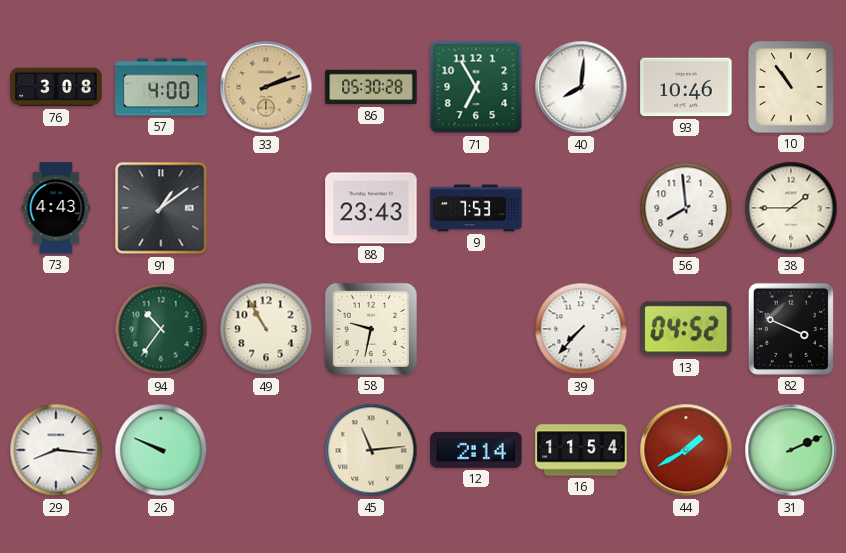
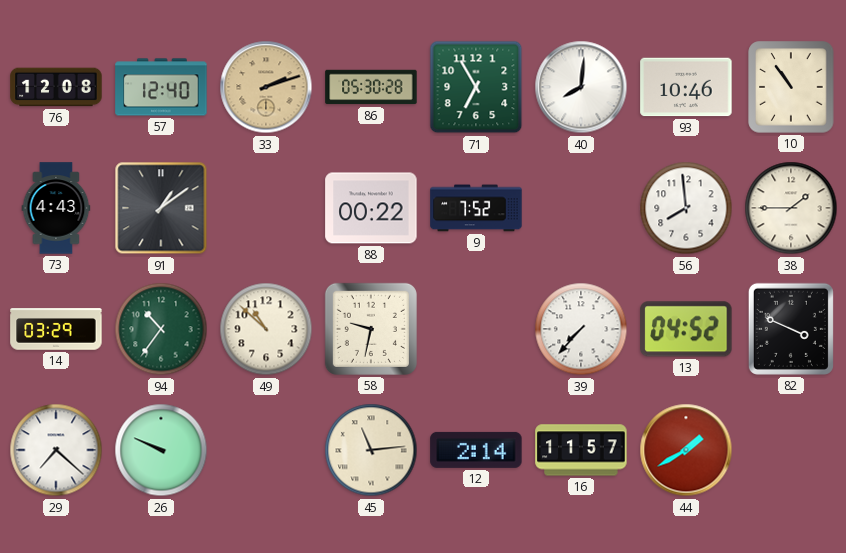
76: 3:08 -> 12:08 (56, 87)
57: 4:00 -> 12:40 (161, 87)
88: 23:43 -> 00:22 (371, 208)
9: 7:53 -> 7:52 (476, 208)
14: none -> 03:29 (56, 329)
49: 10:55 -> 10:52 (266, 329)
29: 8:16 -> 7:22 (56, 450)
16: 11:54 -> 11:57 (581, 450)
31: 2:11 -> none (791, 450)
